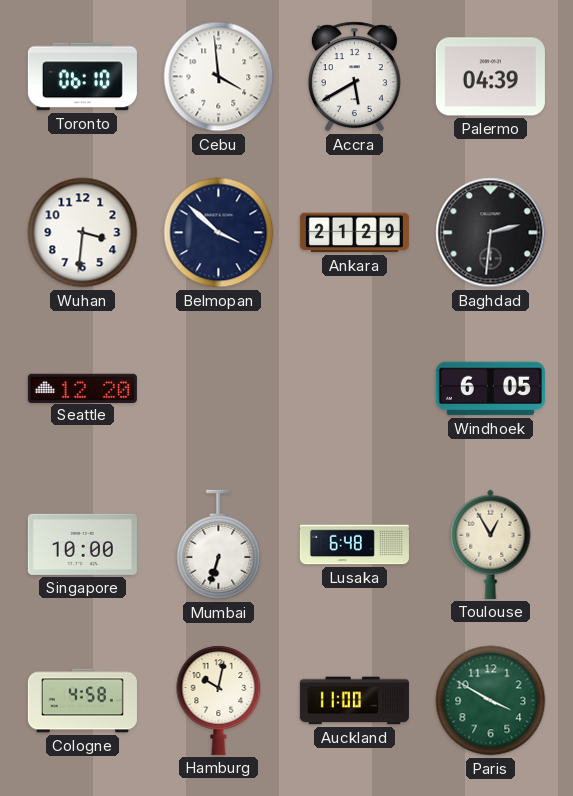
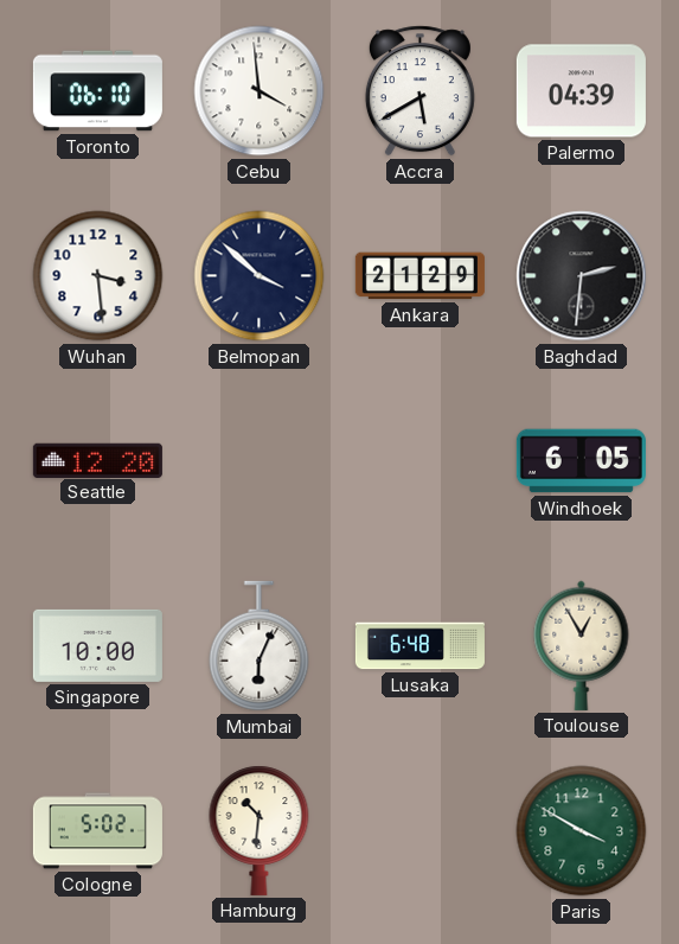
Wuhan: 3:31 -> 3:29 (98, 276)
Mumbai: 6:33 -> 6:04 (260, 646)
Cologne: 4:58 -> 5:02 (97, 831)
Hamburg: 10:02 -> 10:31 (260, 830)
Auckland: 11:00 -> none (354, 701)
